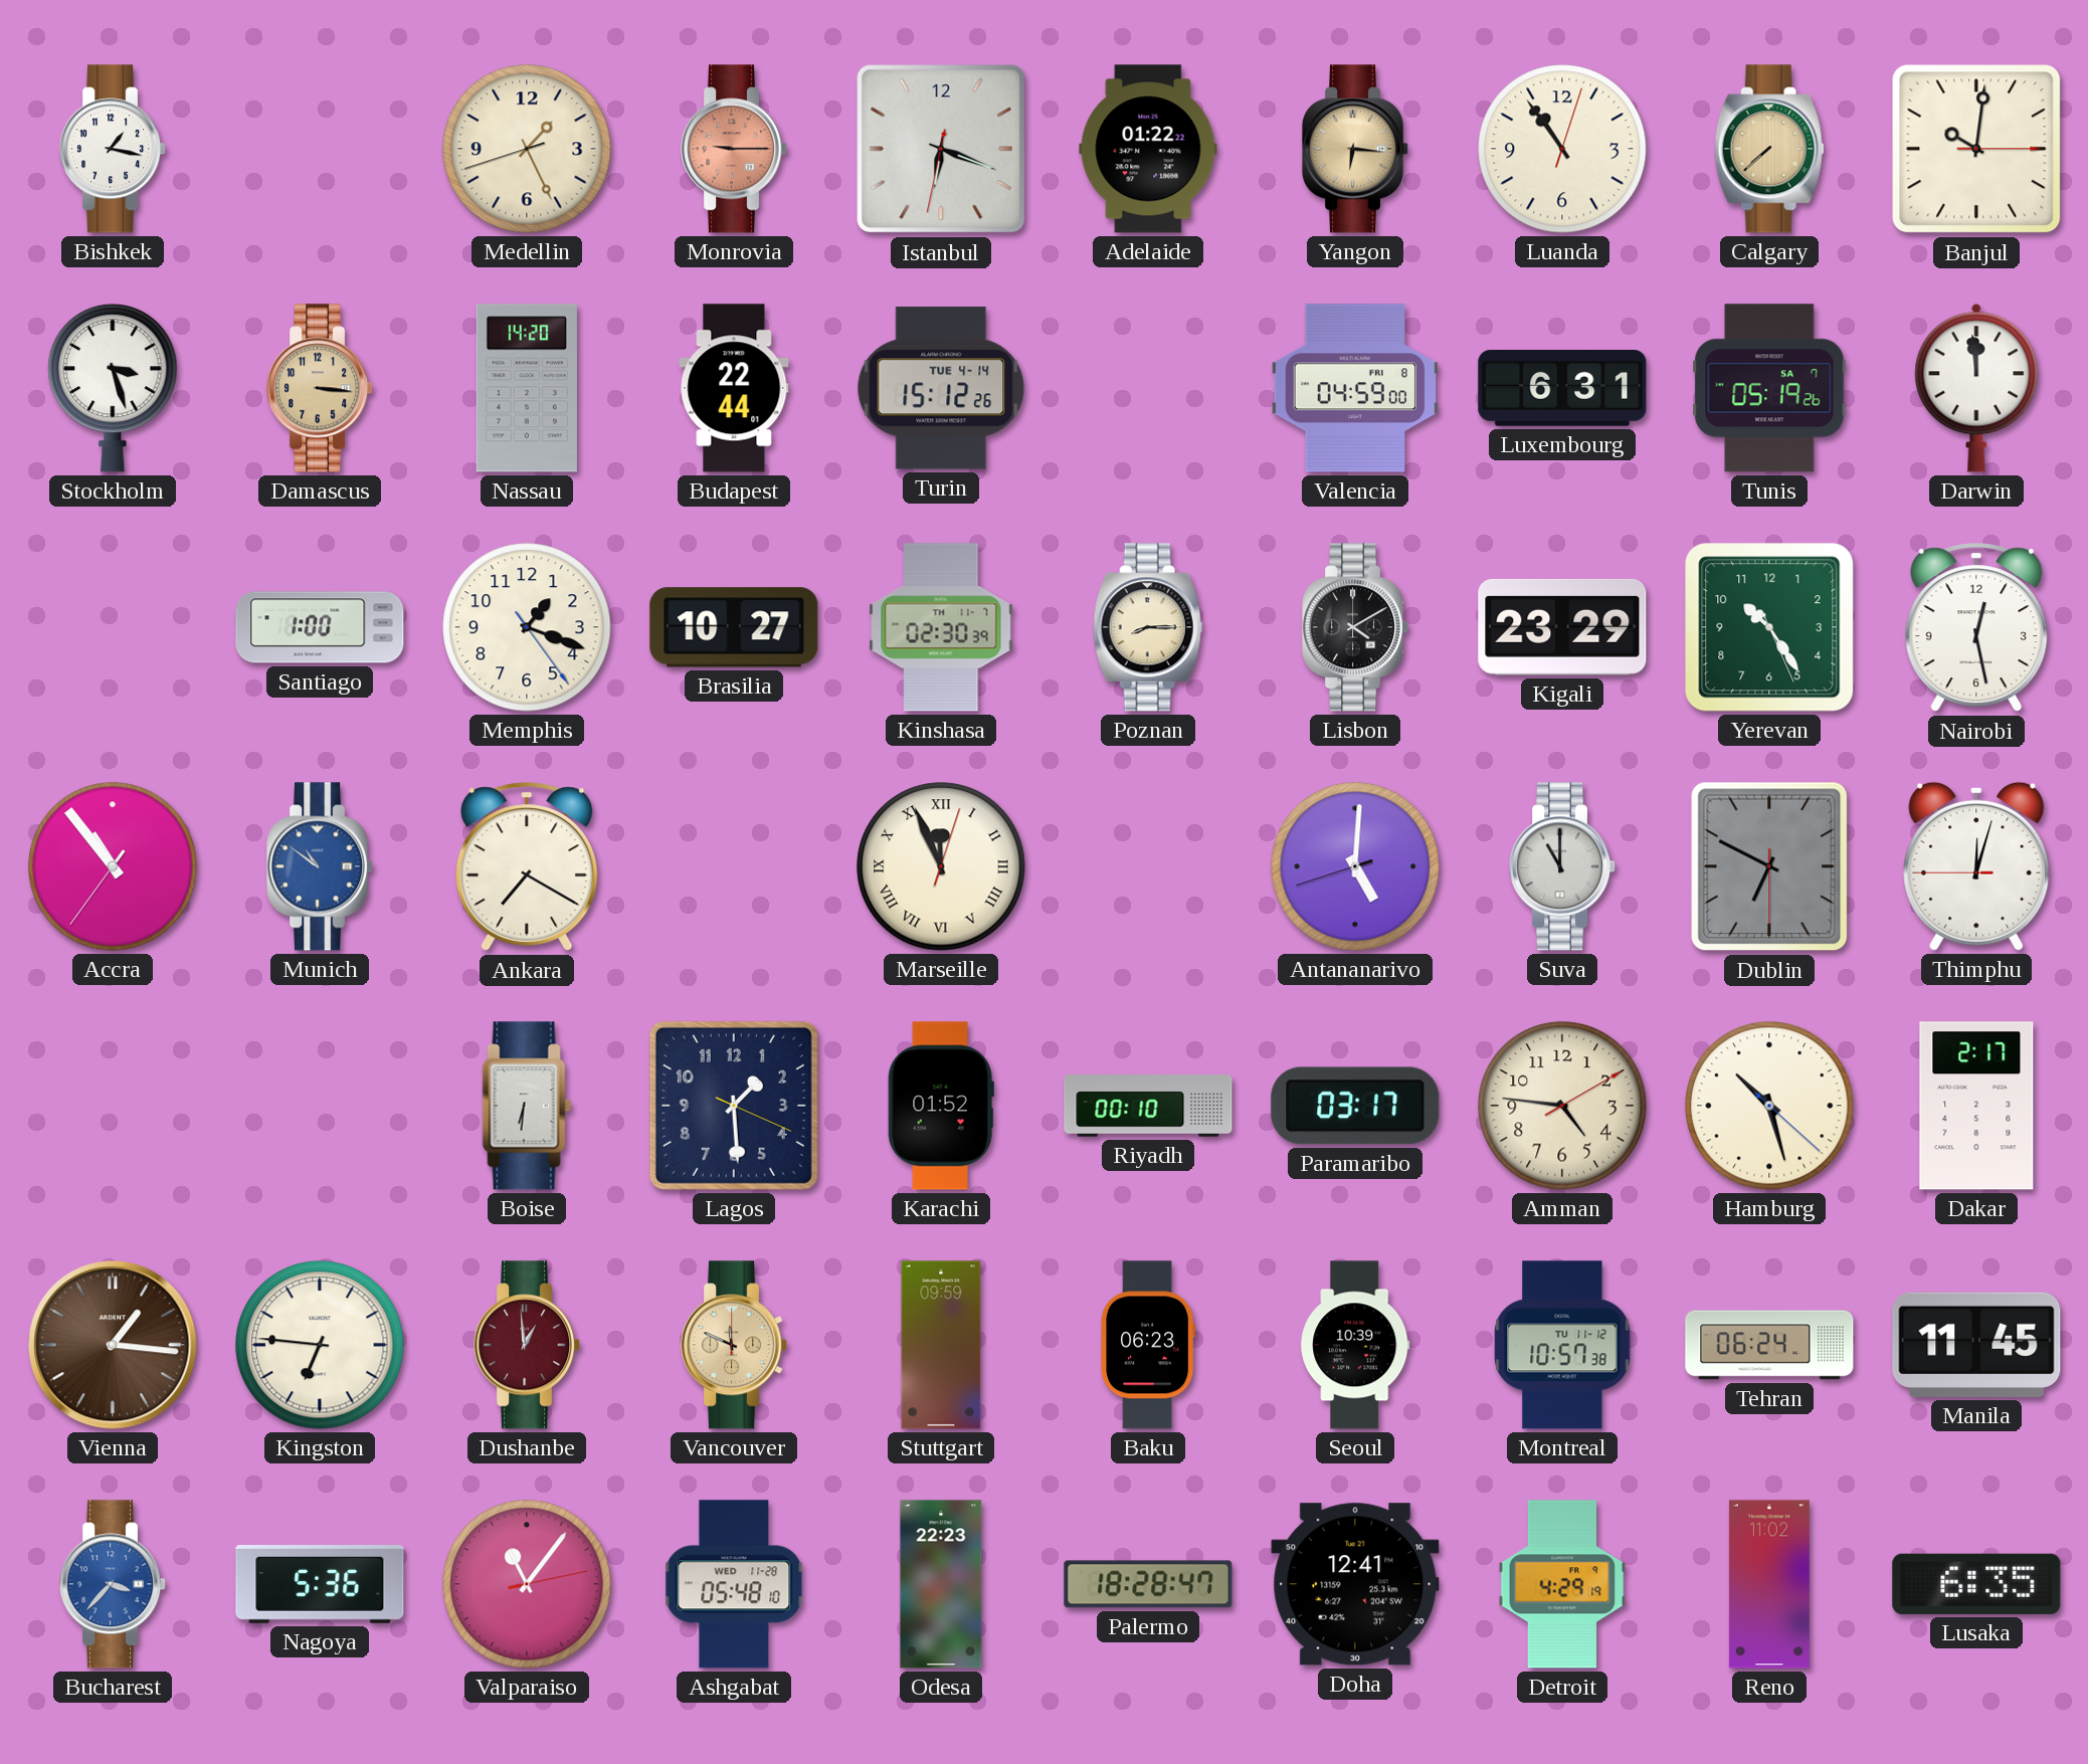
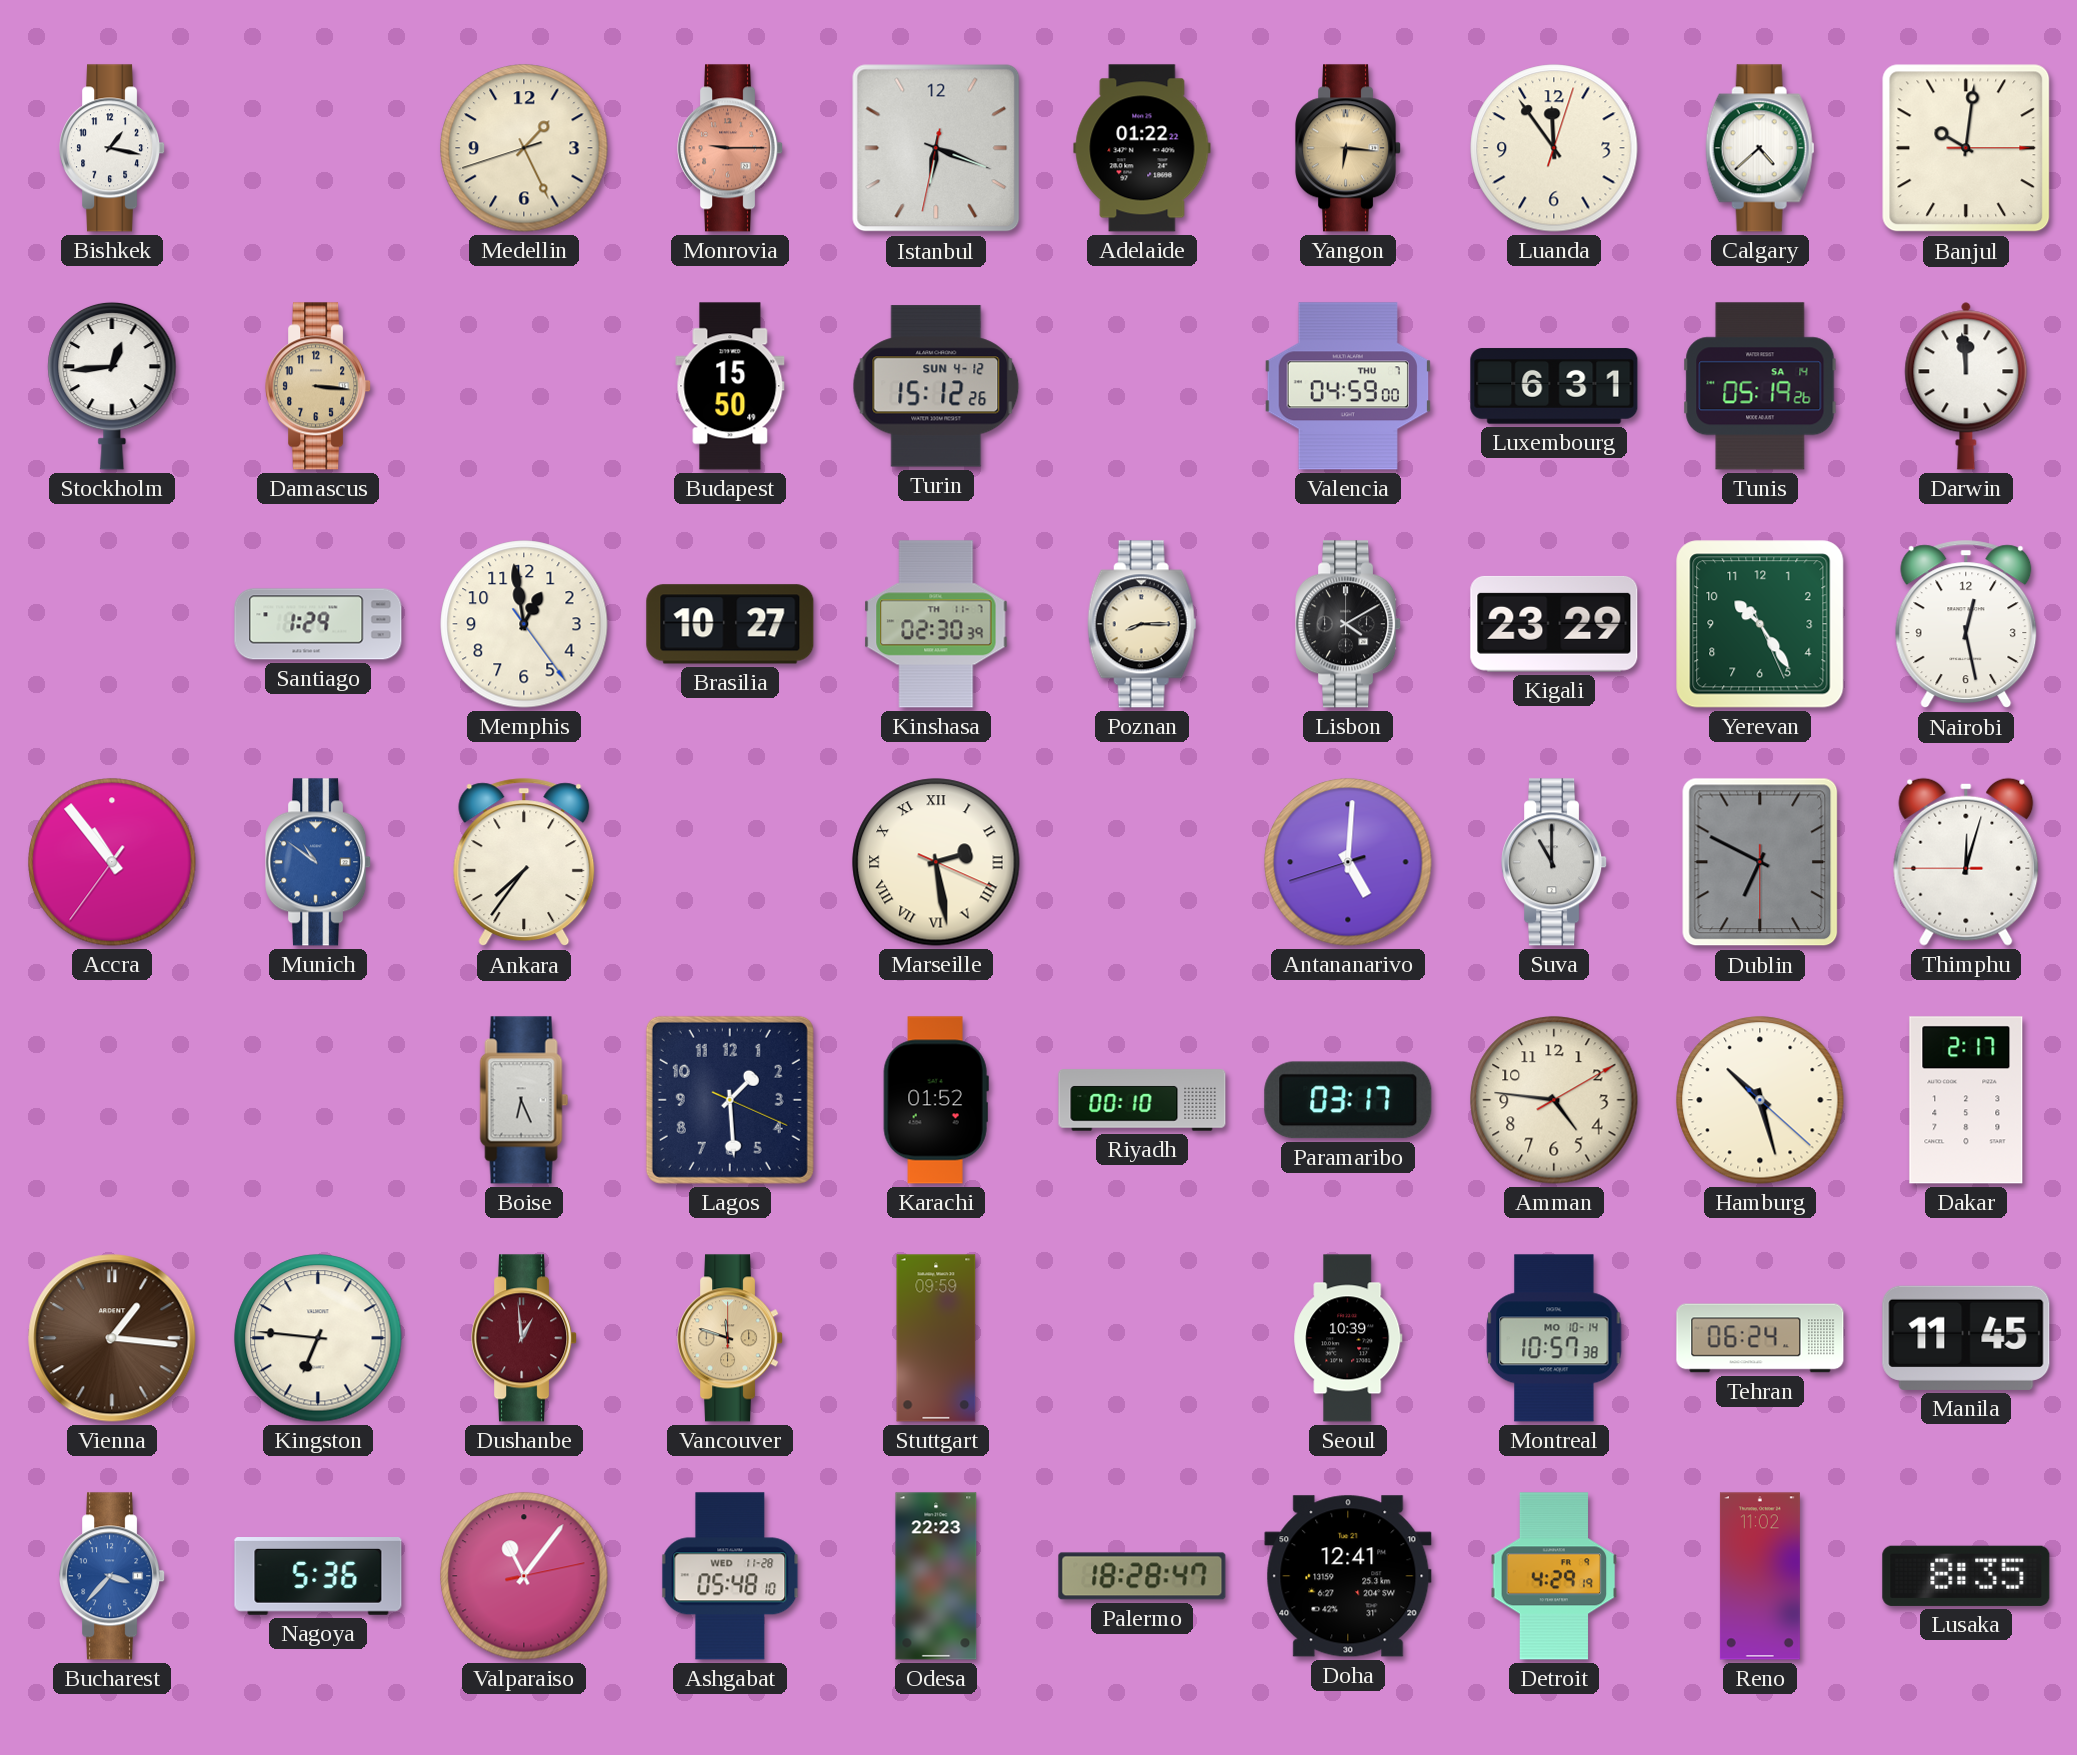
Luanda: 10:54 -> 11:54 (1554, 148)
Calgary: 7:38 -> 4:38 (1760, 148)
Calgary dial: champagne -> white (1760, 148)
Stockholm: 3:27 -> 12:44 (112, 386)
Nassau: 14:20 -> none (527, 388)
Budapest: 22:44 -> 15:50 (730, 386)
Turin date: TUE 4-14 -> SUN 4-12 (936, 386)
Valencia date: FRI 8 -> THU 7 (1348, 386)
Tunis date: SA 7 -> SA 14 (1760, 386)
Santiago: 1:00 -> 1:29 (318, 624)
Memphis: 1:18 -> 12:58 (524, 624)
Ankara: 7:20 -> 7:36 (524, 863)
Marseille: 11:56 -> 2:28 (936, 862)
Boise: 6:31 -> 6:26 (524, 1100)
Vancouver: 11:49 -> 11:48 (731, 1338)
Baku: 06:23 -> none (1148, 1345)
Montreal date: TU 11-12 -> MO 10-14 (1554, 1338)
Lusaka: 6:35 -> 8:35 (1966, 1576)
